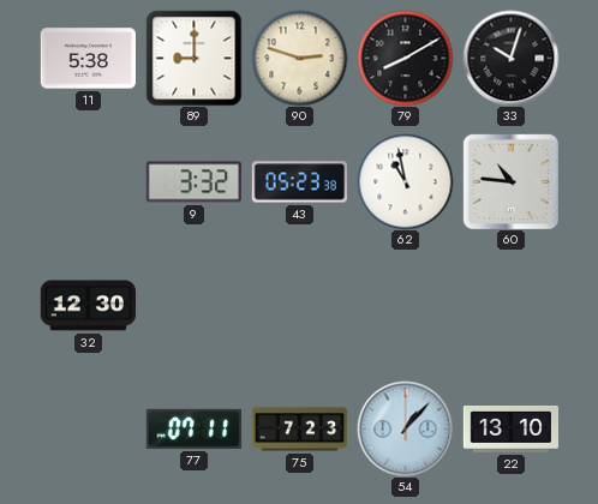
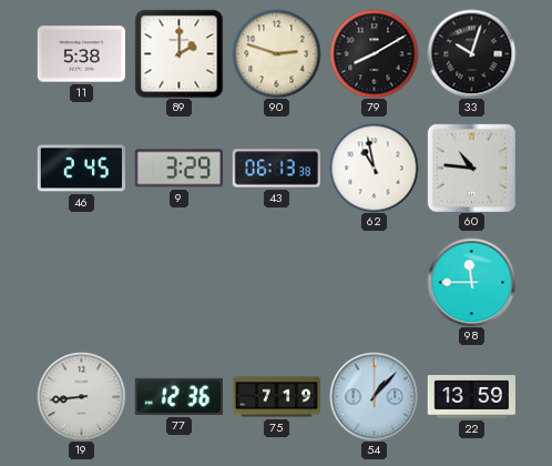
89: 9:00 -> 2:00 (178, 53)
46: none -> 2:45 (81, 169)
9: 3:32 -> 3:29 (178, 169)
43: 05:23 -> 06:13 (276, 169)
32: 12:30 -> none (88, 306)
98: none -> 11:45 (471, 282)
19: none -> 8:44 (81, 396)
77: 07:11 -> 12:36 (178, 396)
75: 7:23 -> 7:19 (276, 397)
22: 13:10 -> 13:59 (471, 397)
